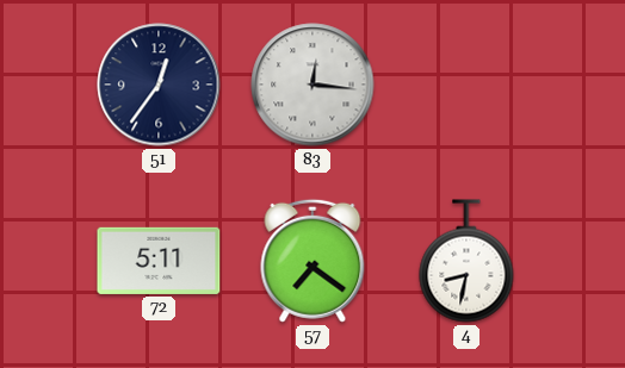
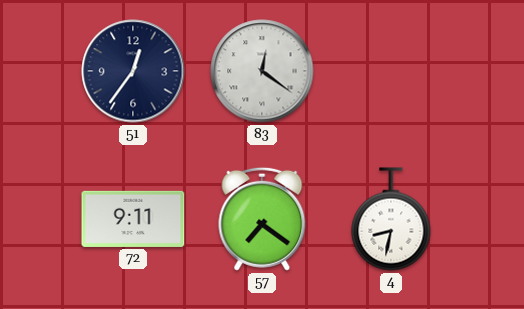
83: 12:16 -> 12:21 (262, 71)
72: 5:11 -> 9:11 (133, 219)
